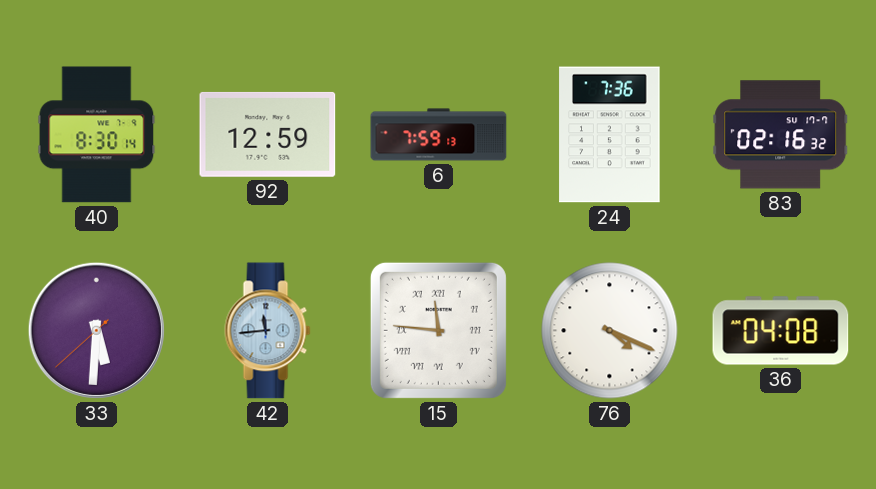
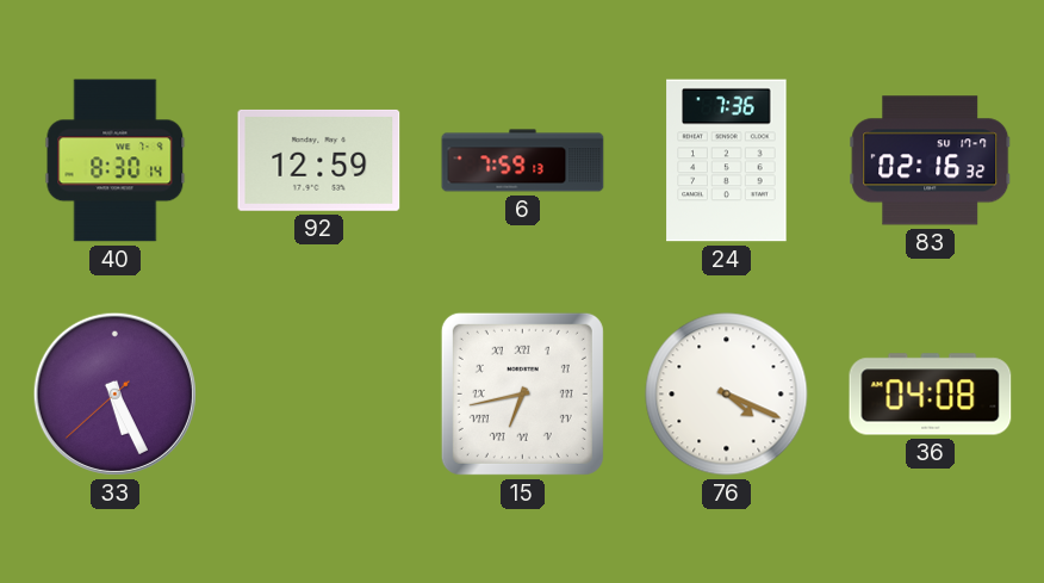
33: 5:30 -> 5:25 (114, 393)
42: 11:44 -> none (268, 331)
15: 11:46 -> 6:43 (522, 393)
